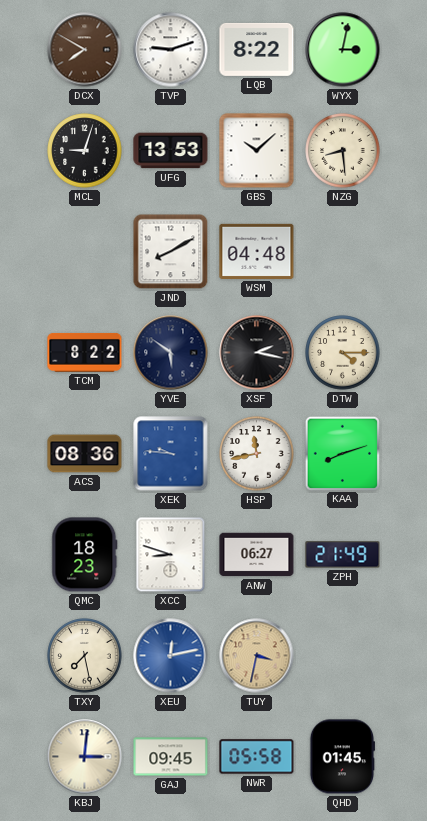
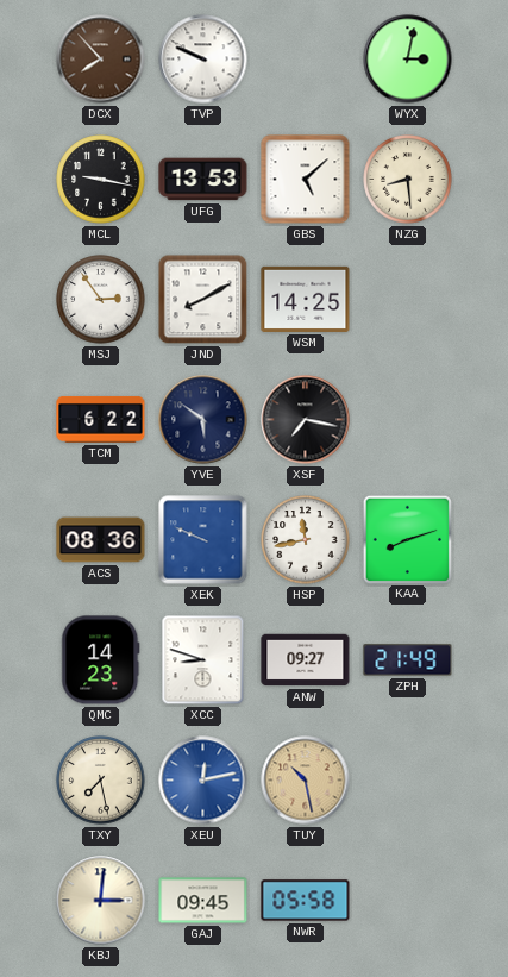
DCX: 7:50 -> 7:53 (101, 60)
TVP: 9:12 -> 9:49 (203, 60)
LQB: 8:22 -> none (257, 49)
MCL: 9:03 -> 9:17 (101, 180)
GBS: 10:08 -> 5:08 (306, 180)
MSJ: none -> 2:54 (101, 300)
WSM: 04:48 -> 14:25 (306, 299)
TCM: 8:22 -> 6:22 (101, 419)
XSF: 2:17 -> 7:17 (306, 420)
DTW: 4:15 -> none (343, 353)
XEK: 9:46 -> 9:49 (203, 540)
QMC: 18:23 -> 14:23 (101, 660)
ANW: 06:27 -> 09:27 (306, 660)
TUY: 3:32 -> 10:28 (306, 781)
QHD: 01:45 -> none (341, 757)
